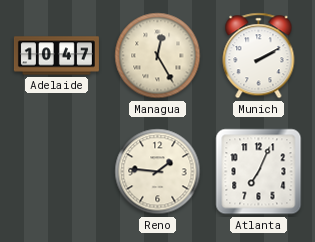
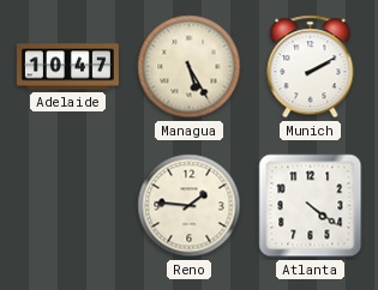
Managua: 12:25 -> 5:25 (190, 67)
Atlanta: 7:04 -> 4:21 (311, 206)
